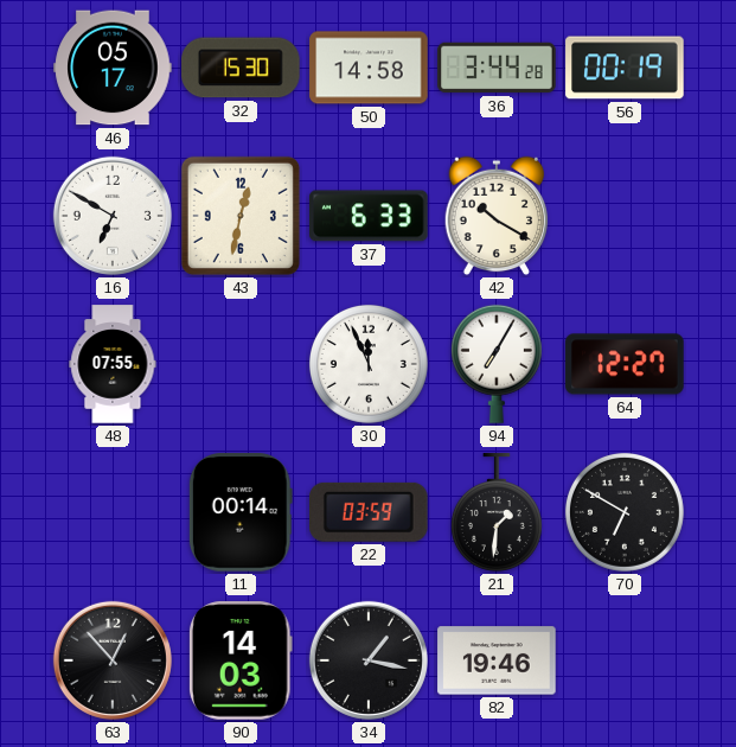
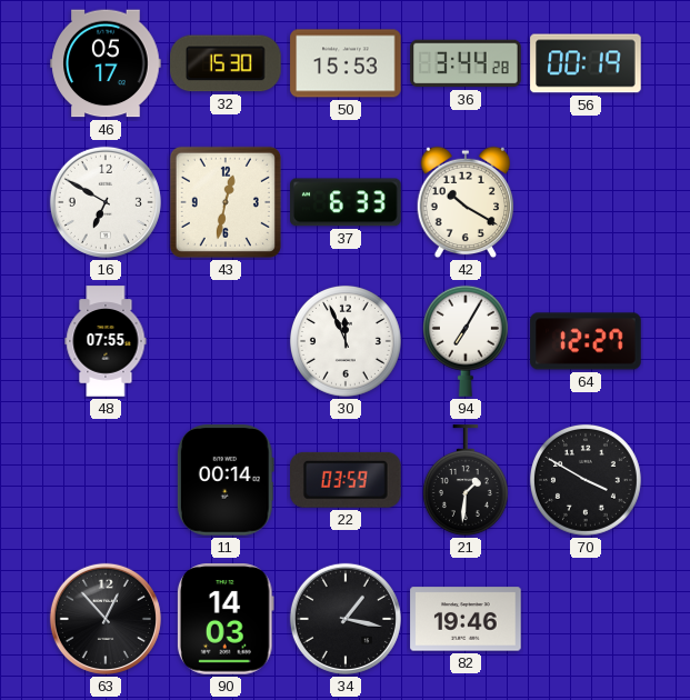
50: 14:58 -> 15:53 (346, 63)
70: 6:50 -> 3:50 (586, 480)
